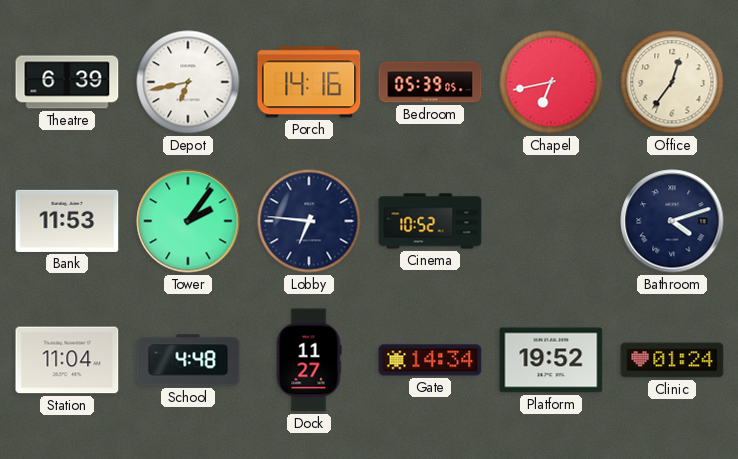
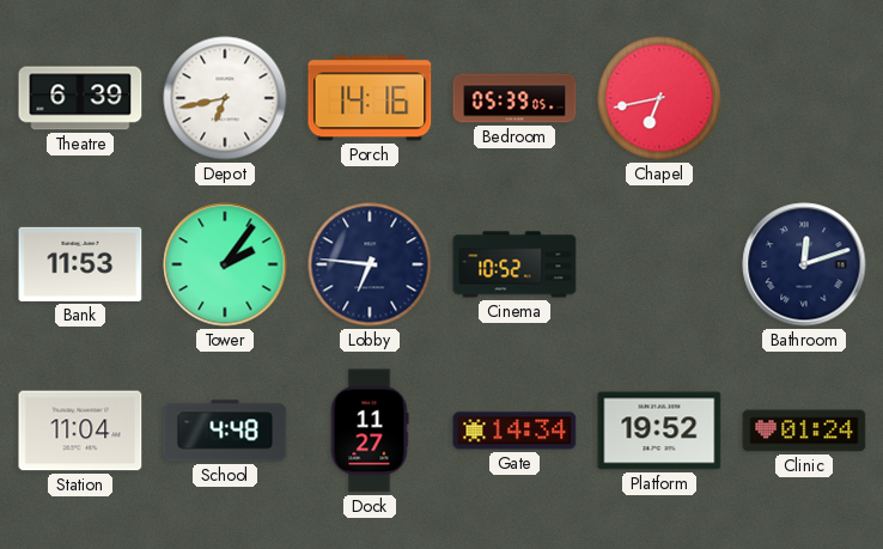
Office: 12:36 -> none (672, 82)
Bathroom: 4:12 -> 12:12 (804, 264)
